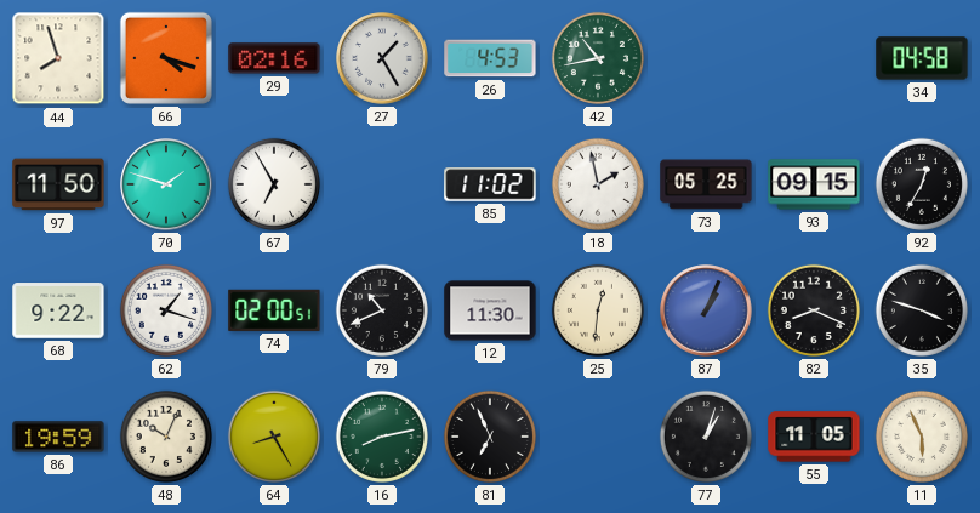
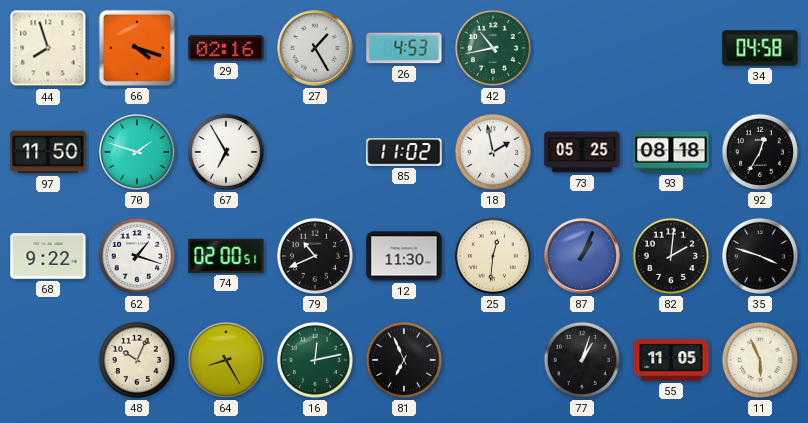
93: 09:15 -> 08:18 (671, 152)
82: 8:19 -> 2:01 (671, 256)
86: 19:59 -> none (58, 437)
16: 8:13 -> 12:13 (315, 360)
